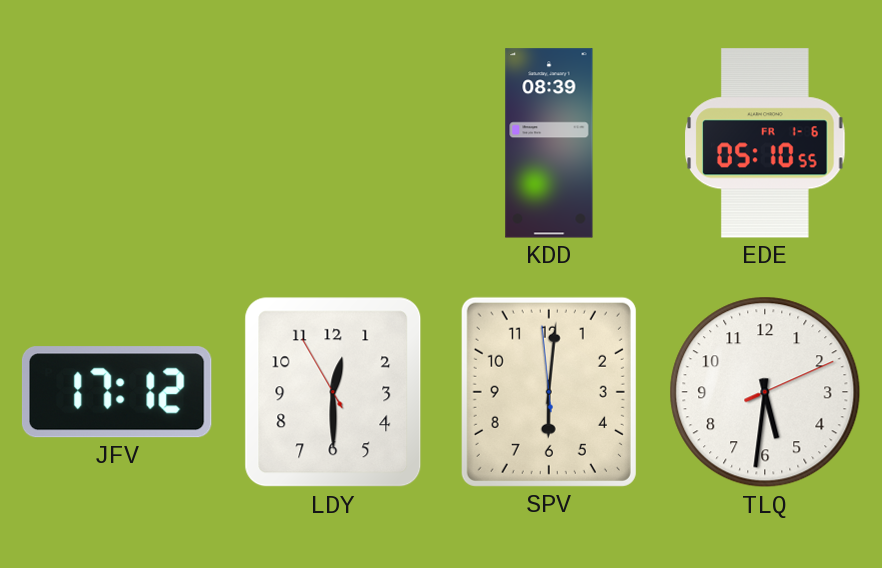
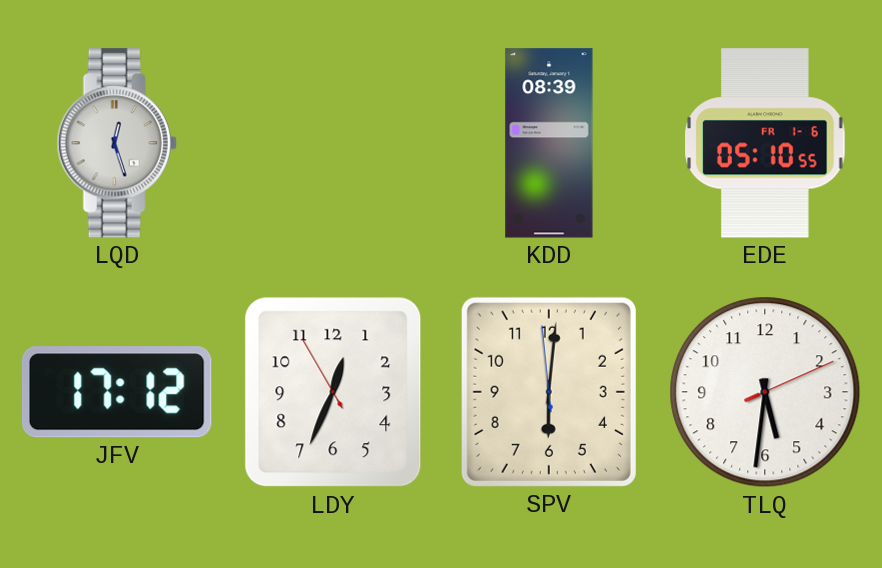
LQD: none -> 12:27 (117, 143)
LDY: 12:29 -> 12:33 (333, 392)
